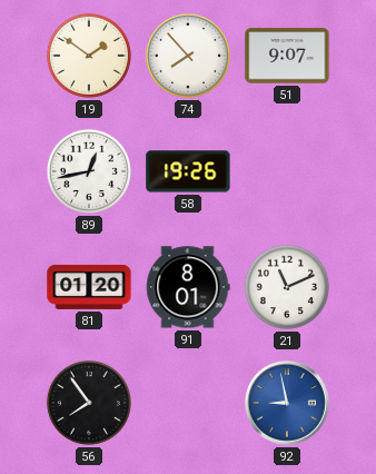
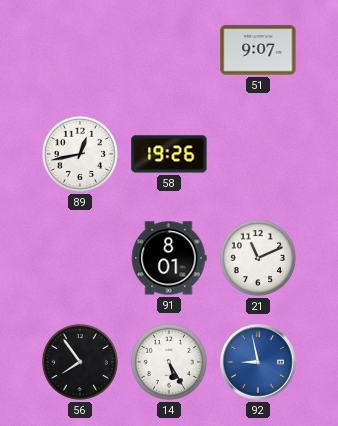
19: 1:51 -> none (89, 56)
74: 7:53 -> none (188, 56)
81: 01:20 -> none (89, 287)
14: none -> 5:25 (169, 362)
